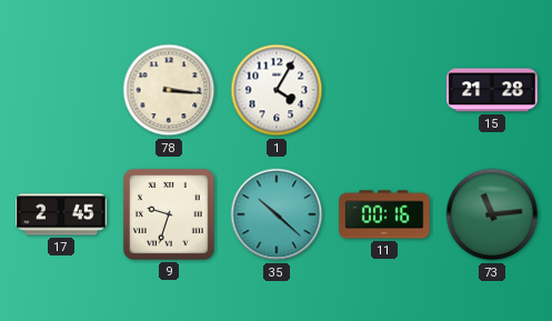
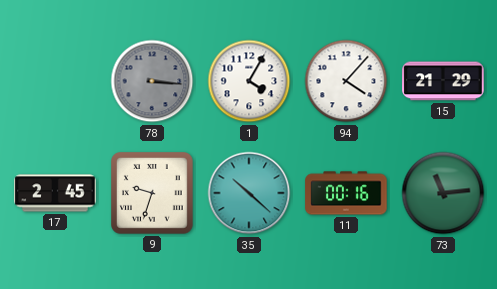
78 dial: cream -> grey (152, 81)
94: none -> 4:07 (346, 81)
15: 21:28 -> 21:29 (443, 81)
